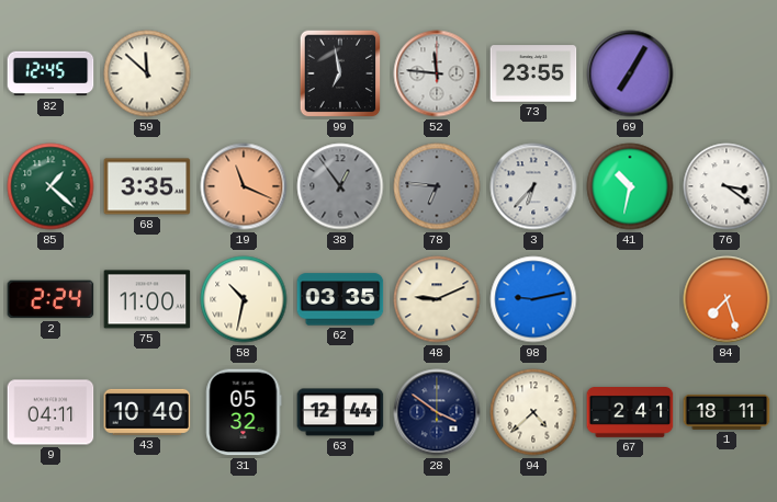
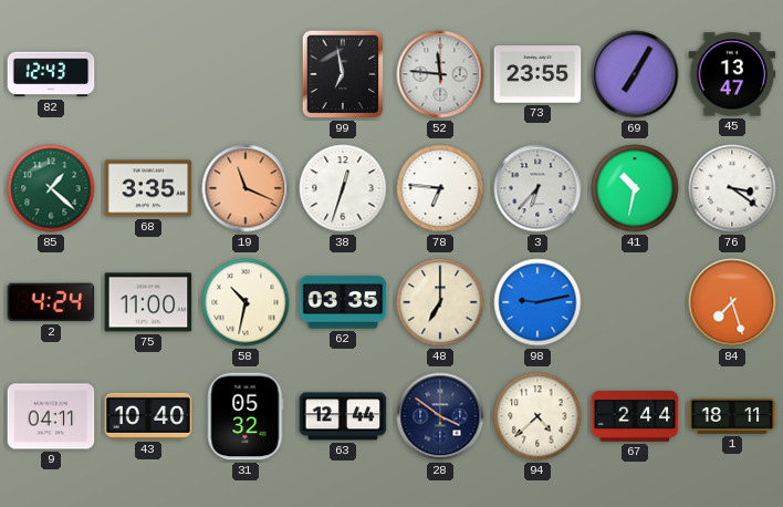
82: 12:45 -> 12:43 (51, 74)
59: 11:52 -> none (147, 73)
45: none -> 13:47 (732, 74)
38: 12:54 -> 12:33 (343, 188)
38 dial: grey -> white (343, 188)
78 dial: grey -> white (440, 188)
2: 2:24 -> 4:24 (51, 302)
48: 9:11 -> 7:00 (440, 302)
67: 2:41 -> 2:44 (635, 417)
